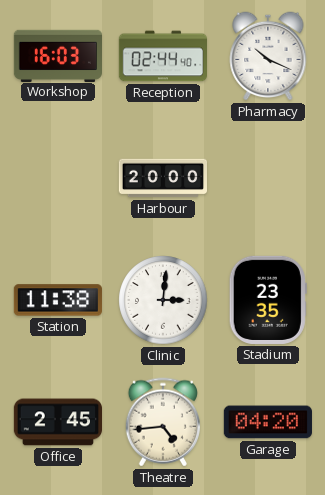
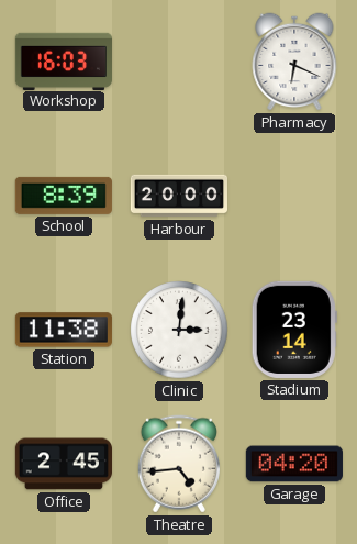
Reception: 02:44 -> none (162, 56)
Pharmacy: 10:19 -> 6:19 (294, 62)
School: none -> 8:39 (64, 196)
Stadium: 23:35 -> 23:14 (294, 330)
